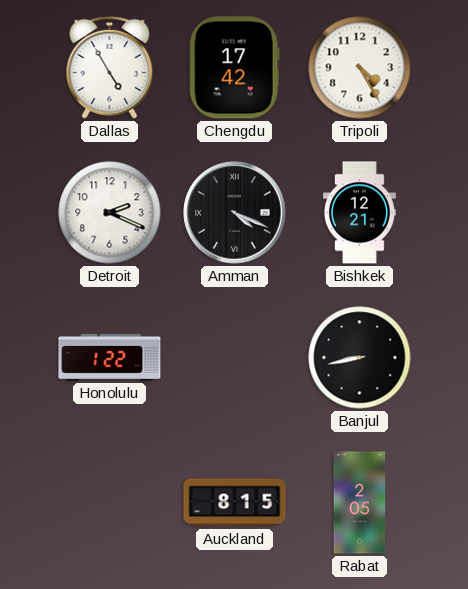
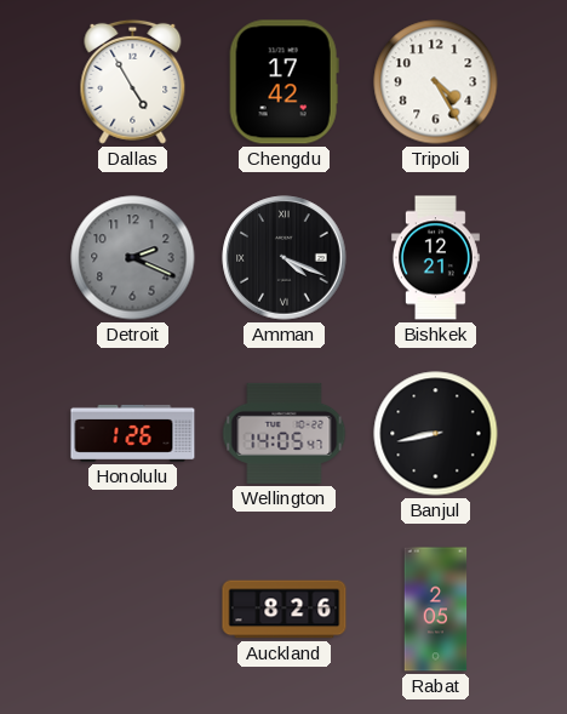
Detroit dial: white -> grey (133, 258)
Honolulu: 1:22 -> 1:26 (133, 433)
Wellington: none -> 14:05 (285, 433)
Auckland: 8:15 -> 8:26 (285, 610)
